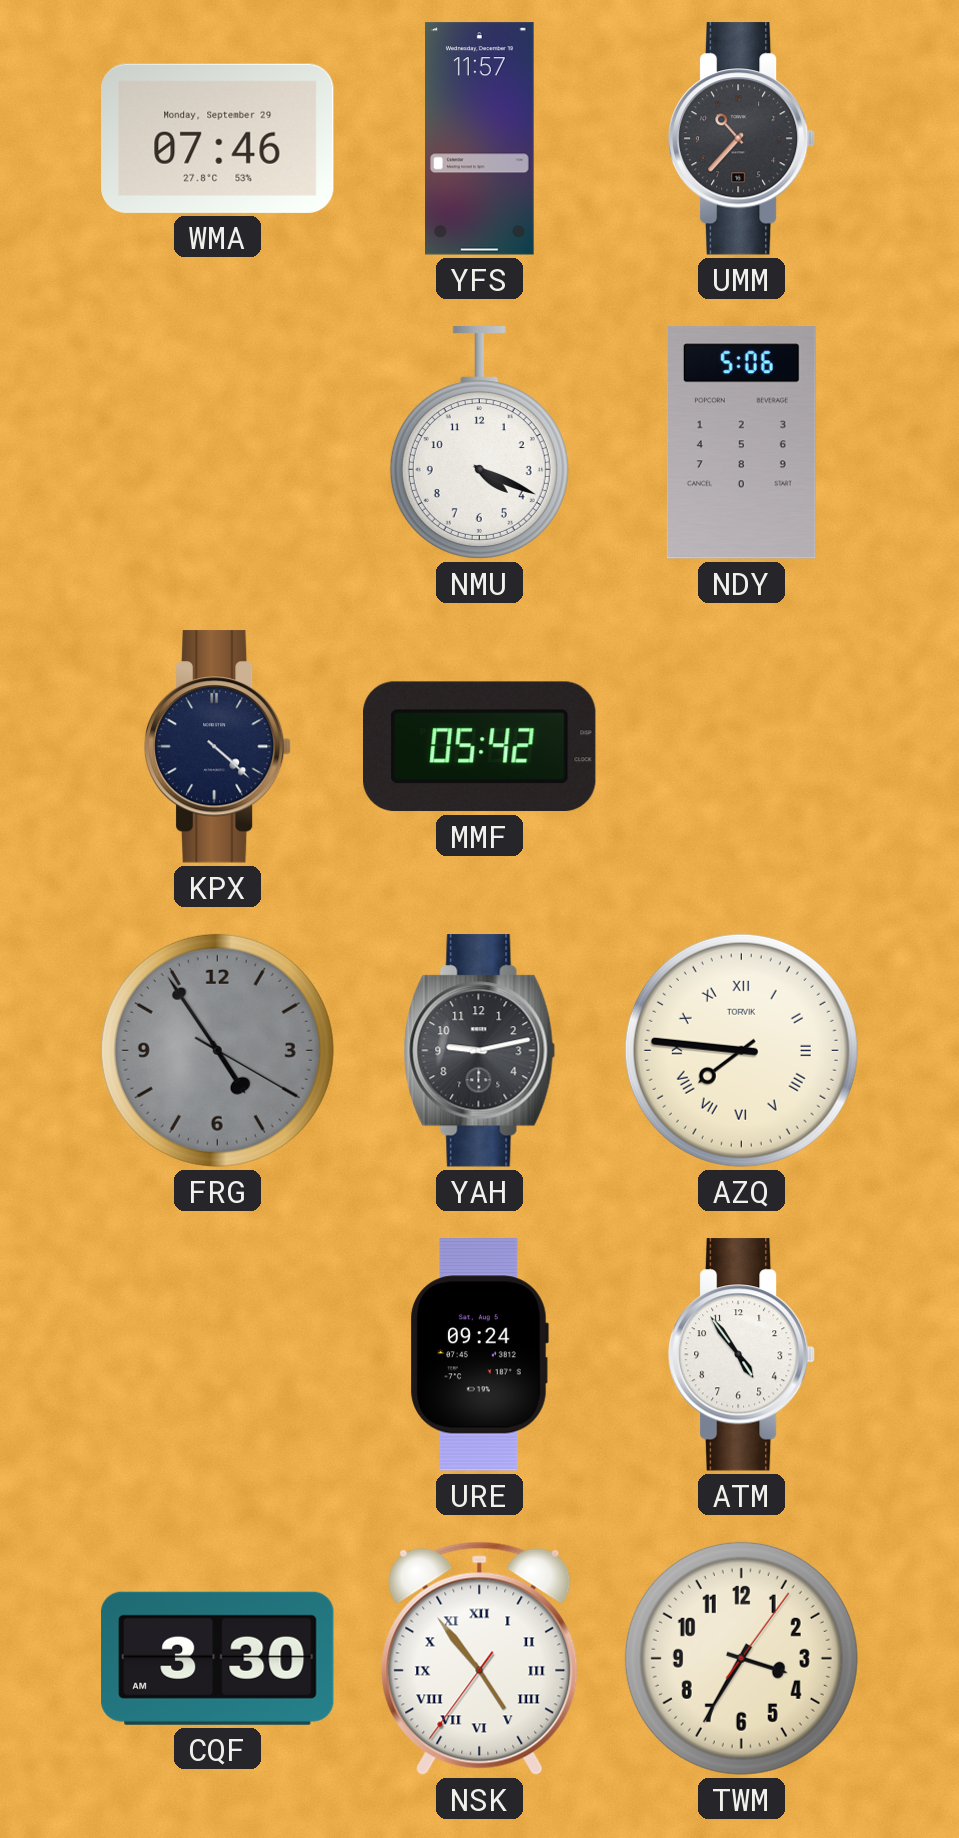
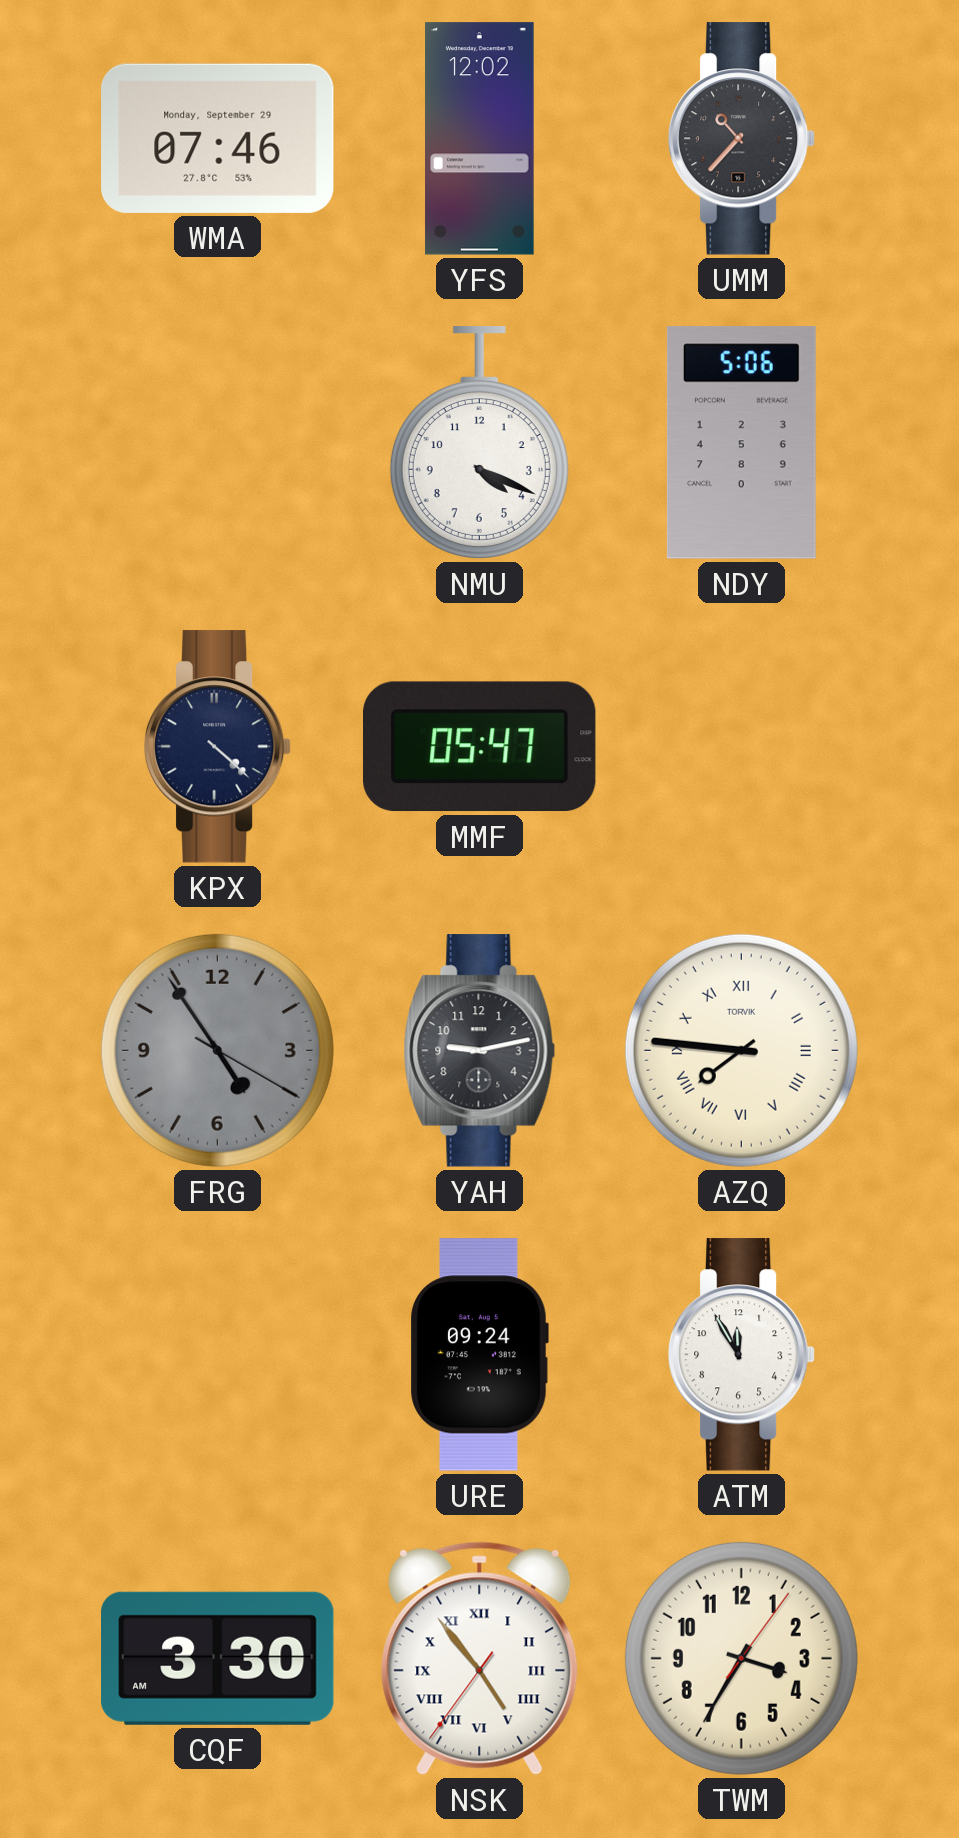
YFS: 11:57 -> 12:02 (480, 139)
MMF: 05:42 -> 05:47 (480, 747)
ATM: 4:54 -> 11:55 (742, 1355)
